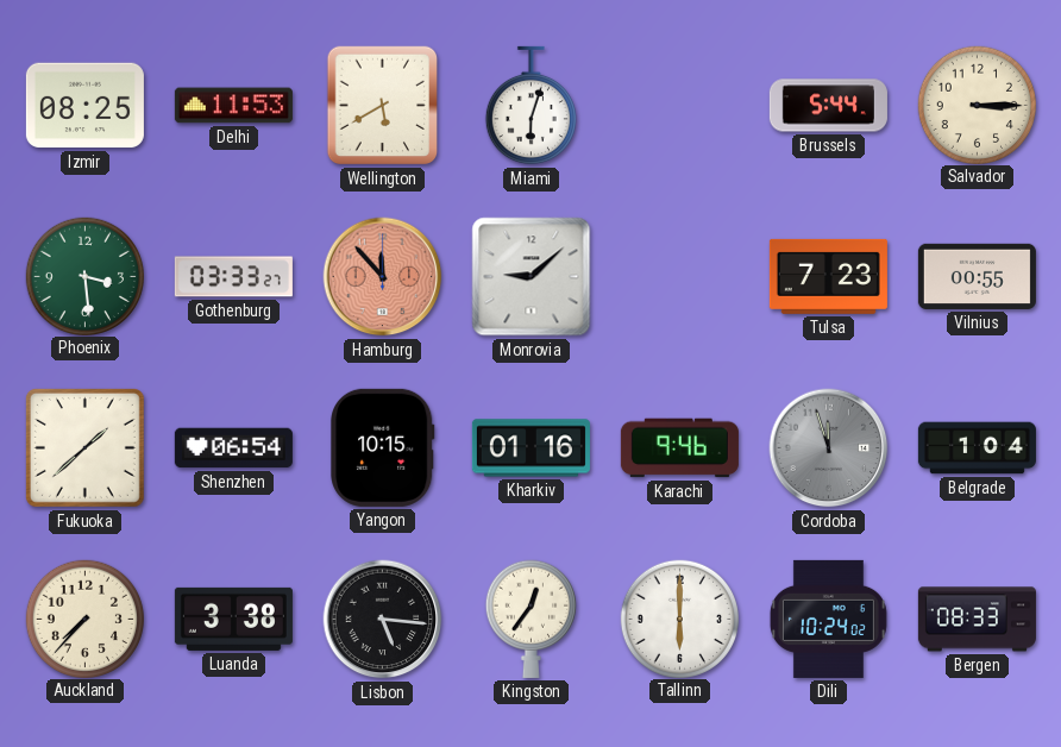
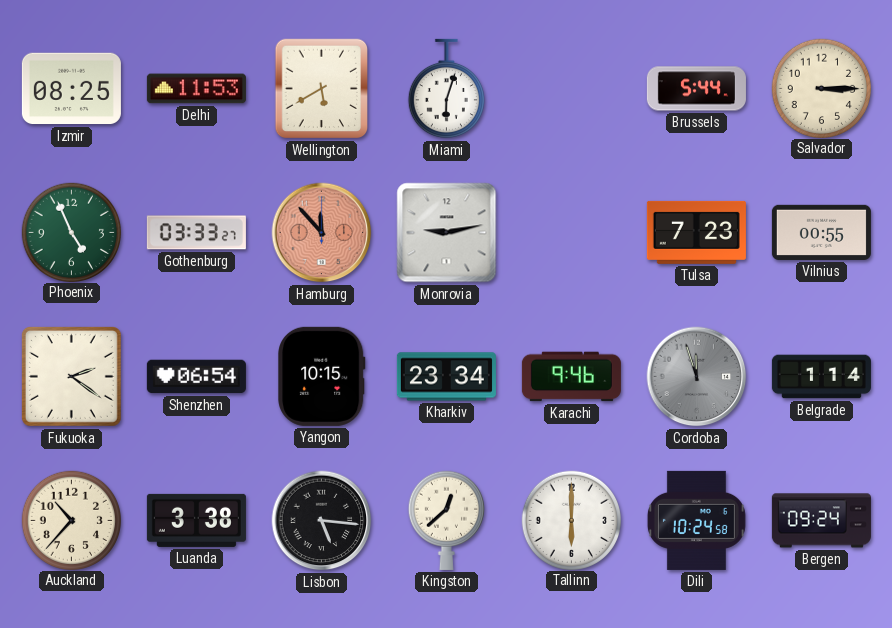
Phoenix: 3:29 -> 4:56 (71, 232)
Monrovia: 9:08 -> 9:13 (447, 233)
Fukuoka: 1:38 -> 2:21 (71, 376)
Kharkiv: 01:16 -> 23:34 (446, 377)
Belgrade: 1:04 -> 1:14 (821, 377)
Auckland: 7:37 -> 10:37 (71, 520)
Kingston: 12:36 -> 12:38 (446, 520)
Dili: 10:24:02 -> 10:24:58 (696, 520)
Bergen: 08:33 -> 09:24 (821, 521)
